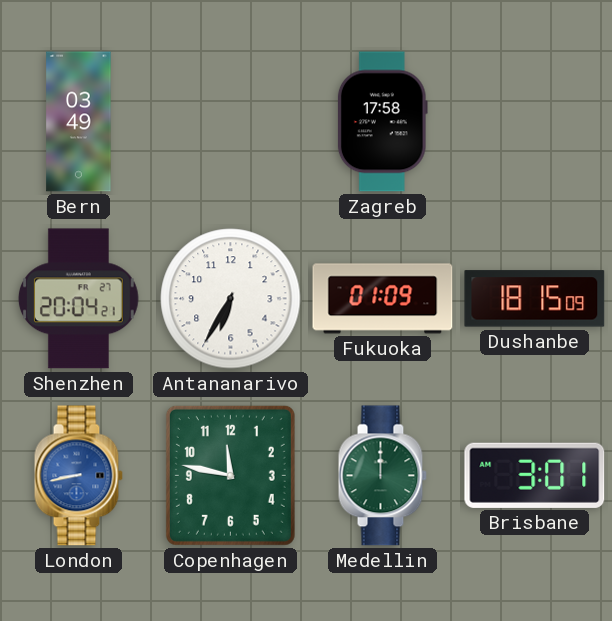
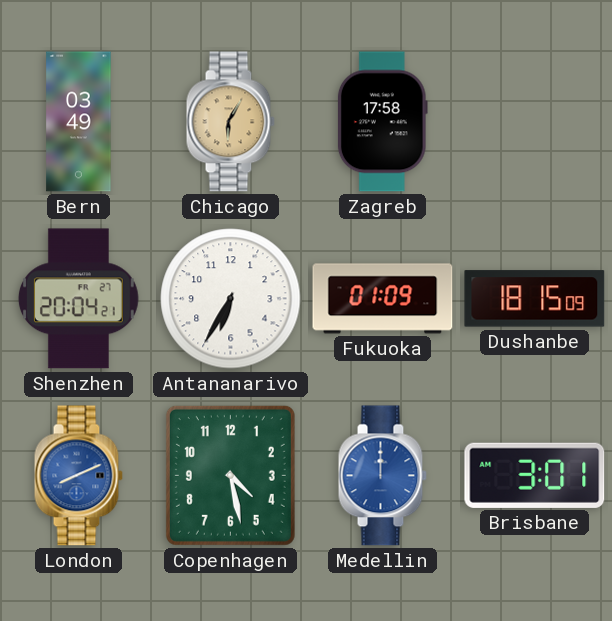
Chicago: none -> 6:05 (230, 122)
London: 8:43 -> 8:11 (78, 476)
Copenhagen: 11:47 -> 4:28 (230, 475)
Medellin dial: green -> blue (382, 476)
